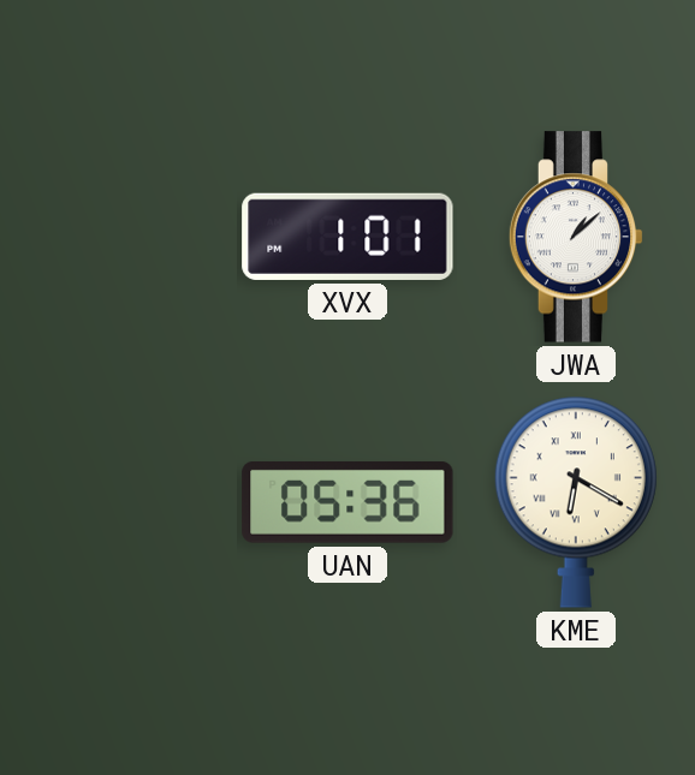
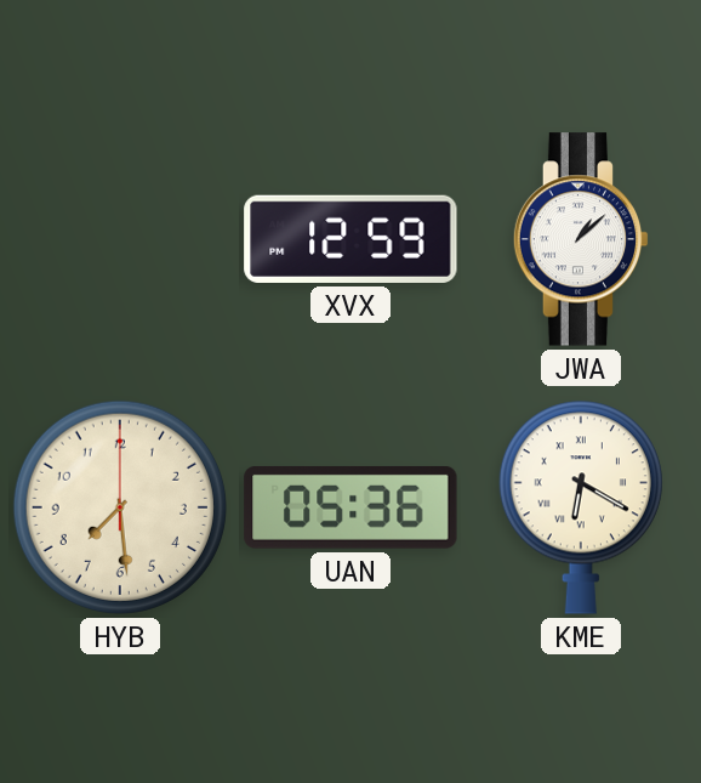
XVX: 1:01 -> 12:59 (350, 239)
HYB: none -> 7:29 (120, 507)
